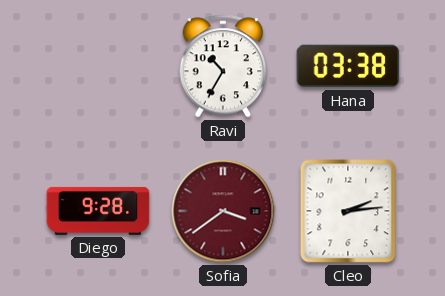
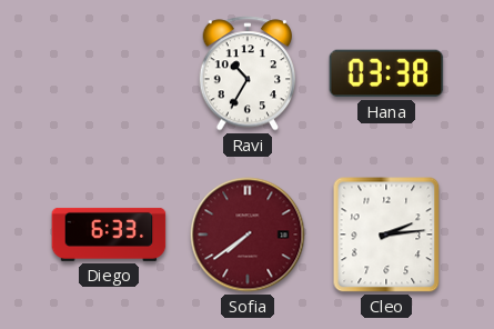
Diego: 9:28 -> 6:33 (109, 235)
Sofia: 3:39 -> 7:39 (248, 235)
